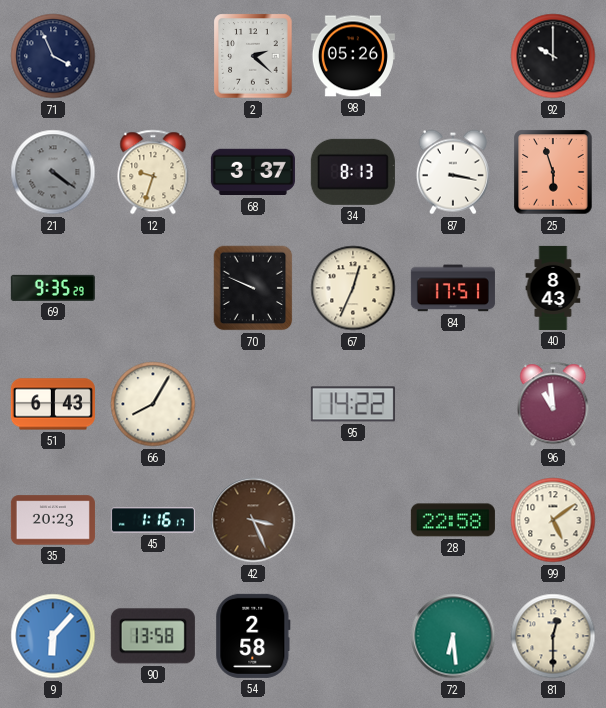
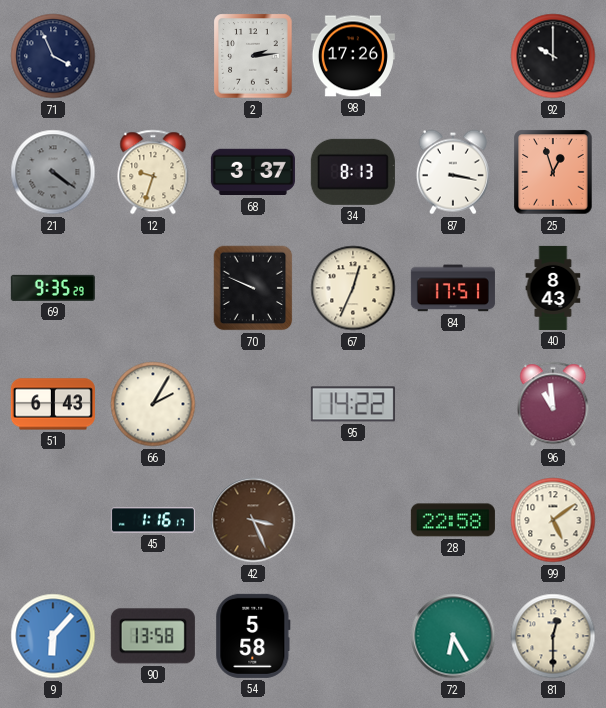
2: 2:22 -> 2:14 (253, 56)
98: 05:26 -> 17:26 (353, 56)
25: 5:57 -> 12:57 (553, 172)
66: 8:05 -> 2:05 (153, 404)
35: 20:23 -> none (53, 520)
54: 2:58 -> 5:58 (253, 636)
72: 6:29 -> 6:25 (453, 636)
